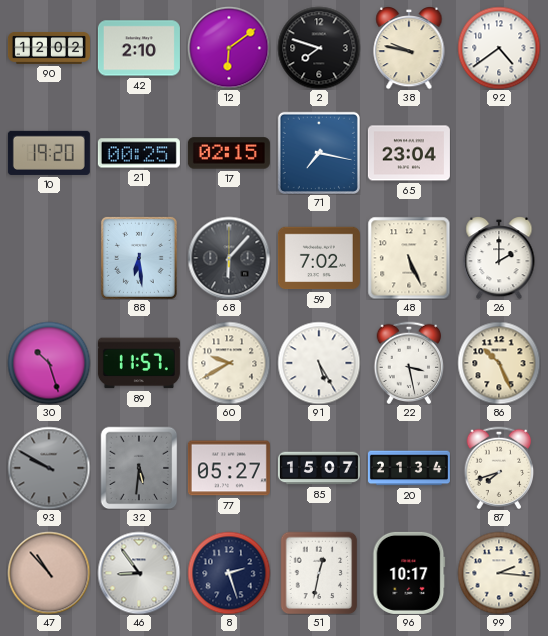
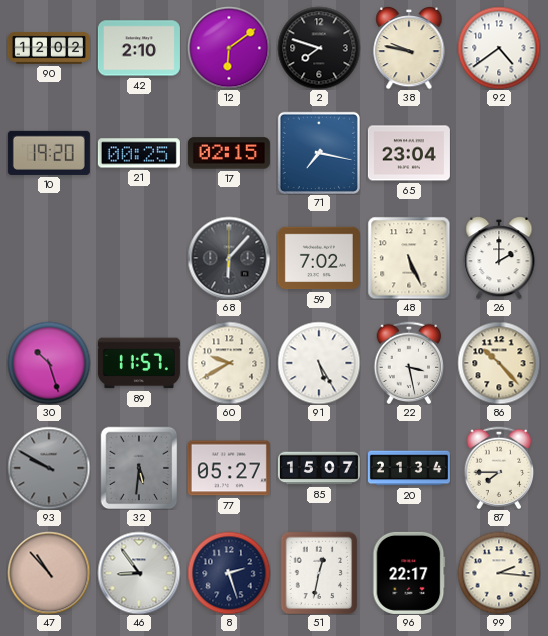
88: 6:29 -> none (139, 258)
86: 10:26 -> 10:23 (499, 363)
87: 7:42 -> 7:45 (499, 468)
96: 10:17 -> 22:17 (409, 573)
